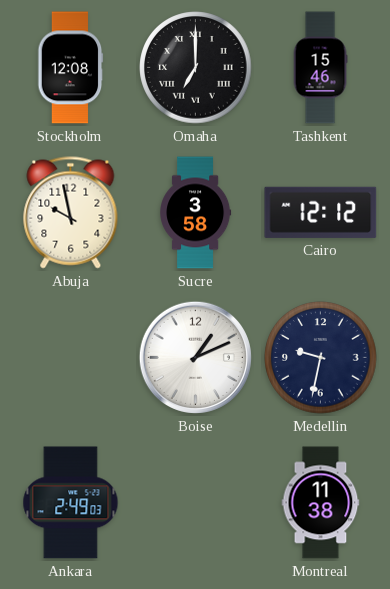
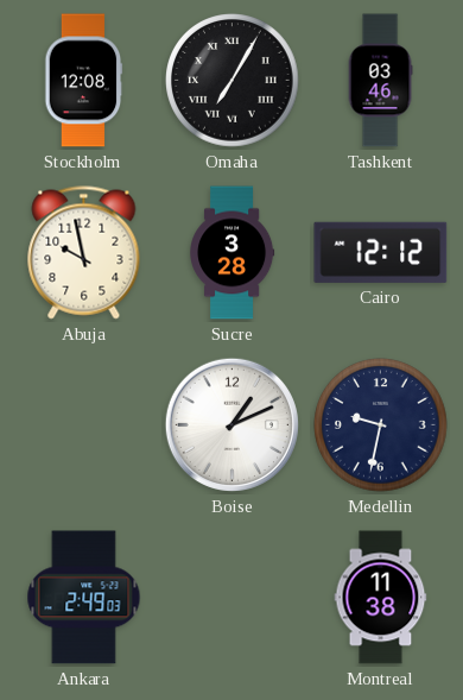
Omaha: 7:00 -> 7:05 (233, 81)
Tashkent: 15:46 -> 03:46 (380, 81)
Sucre: 3:58 -> 3:28 (233, 253)
